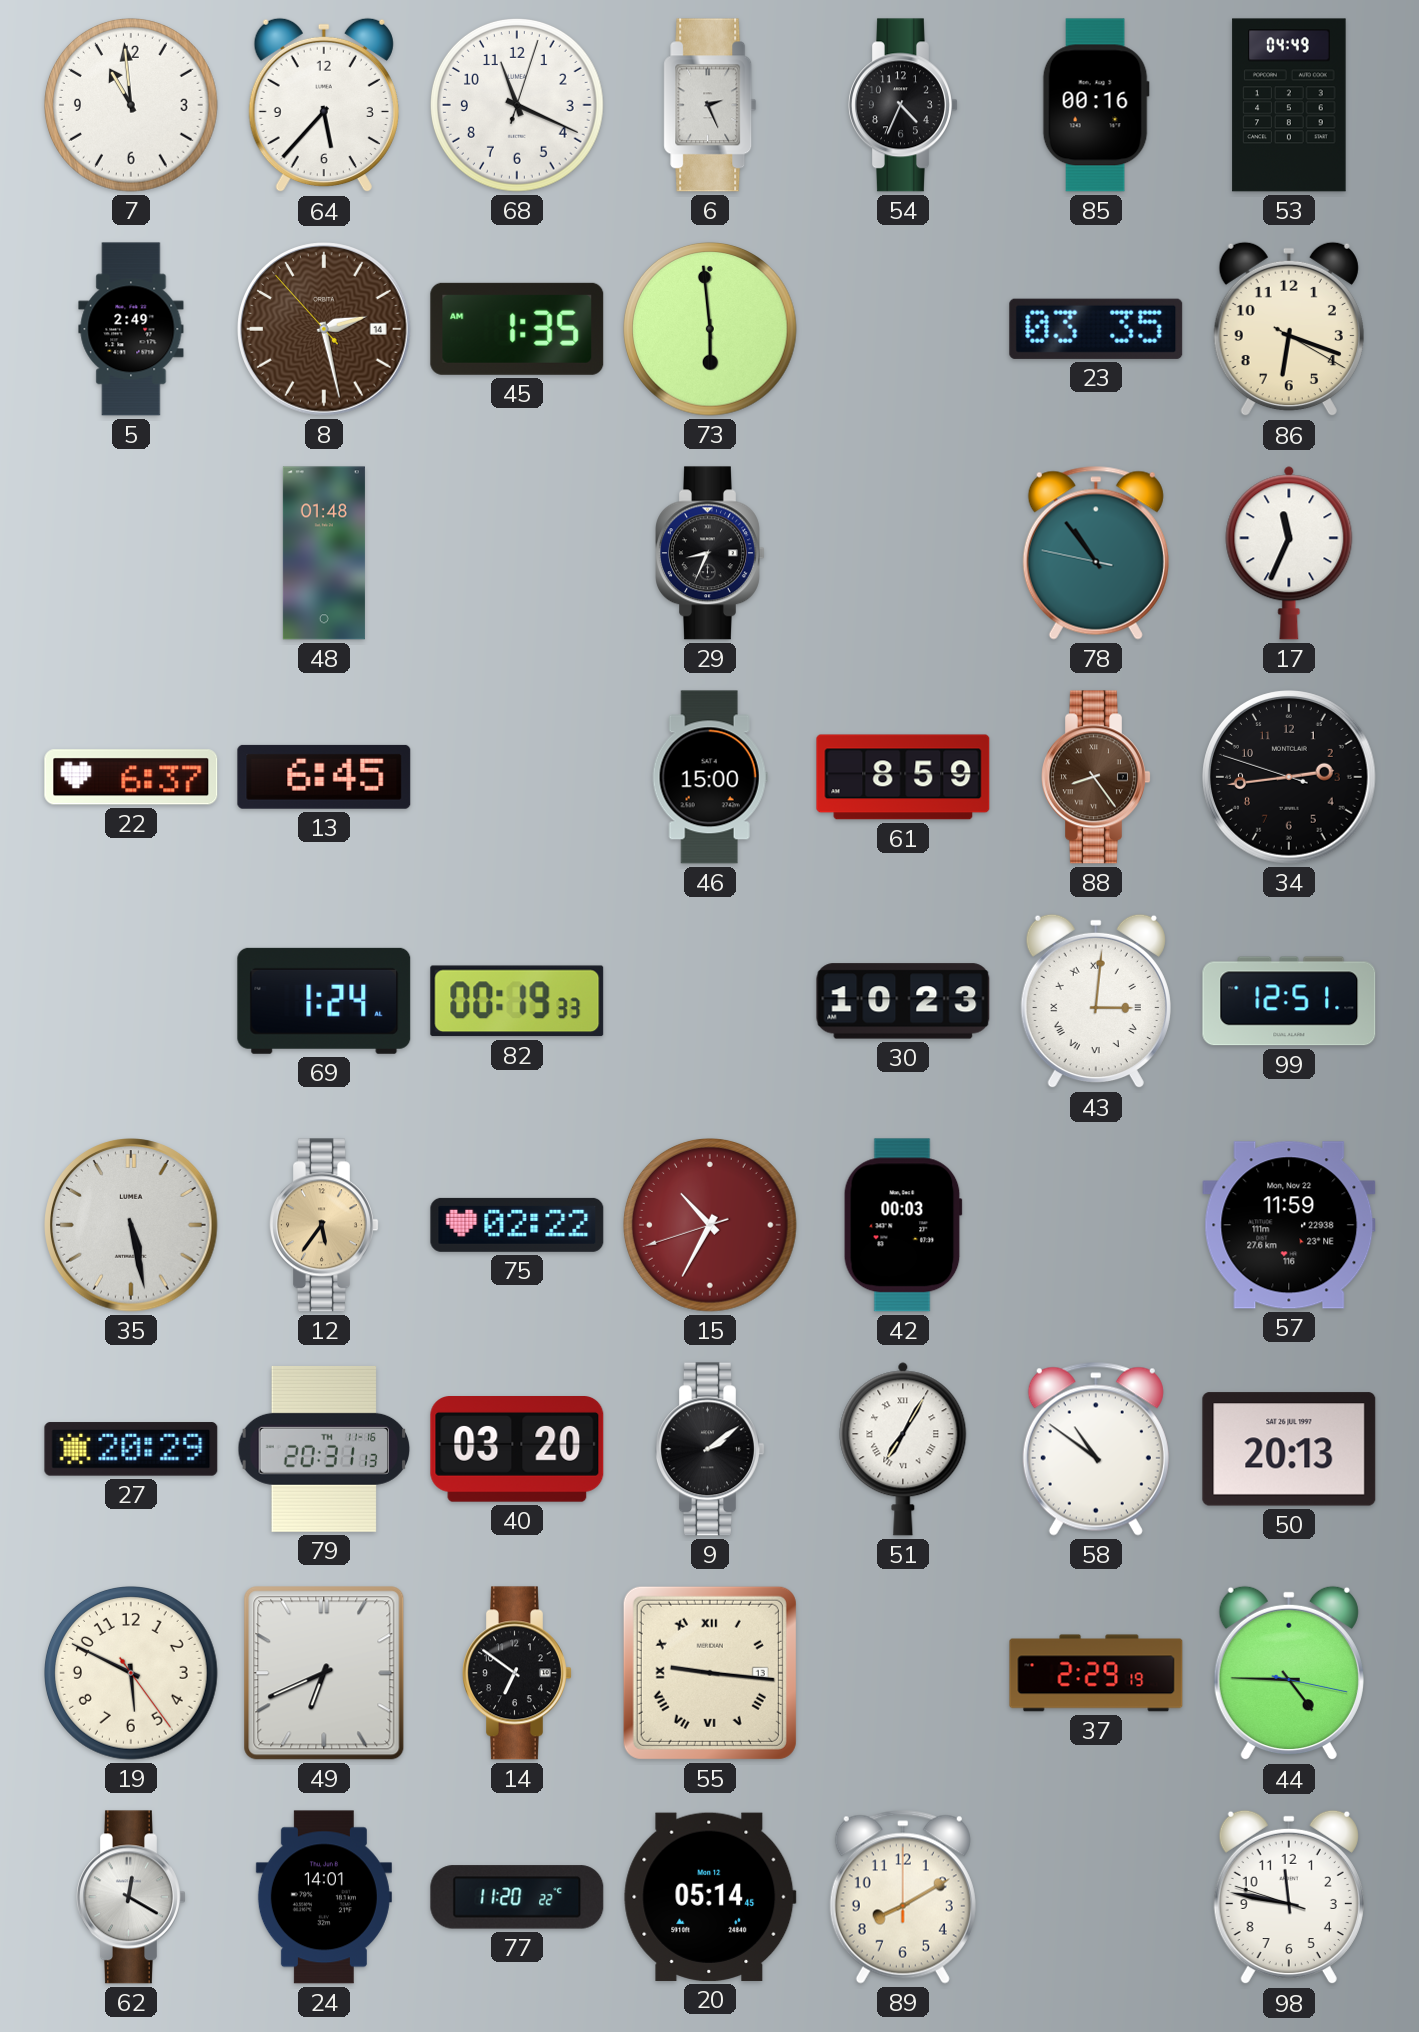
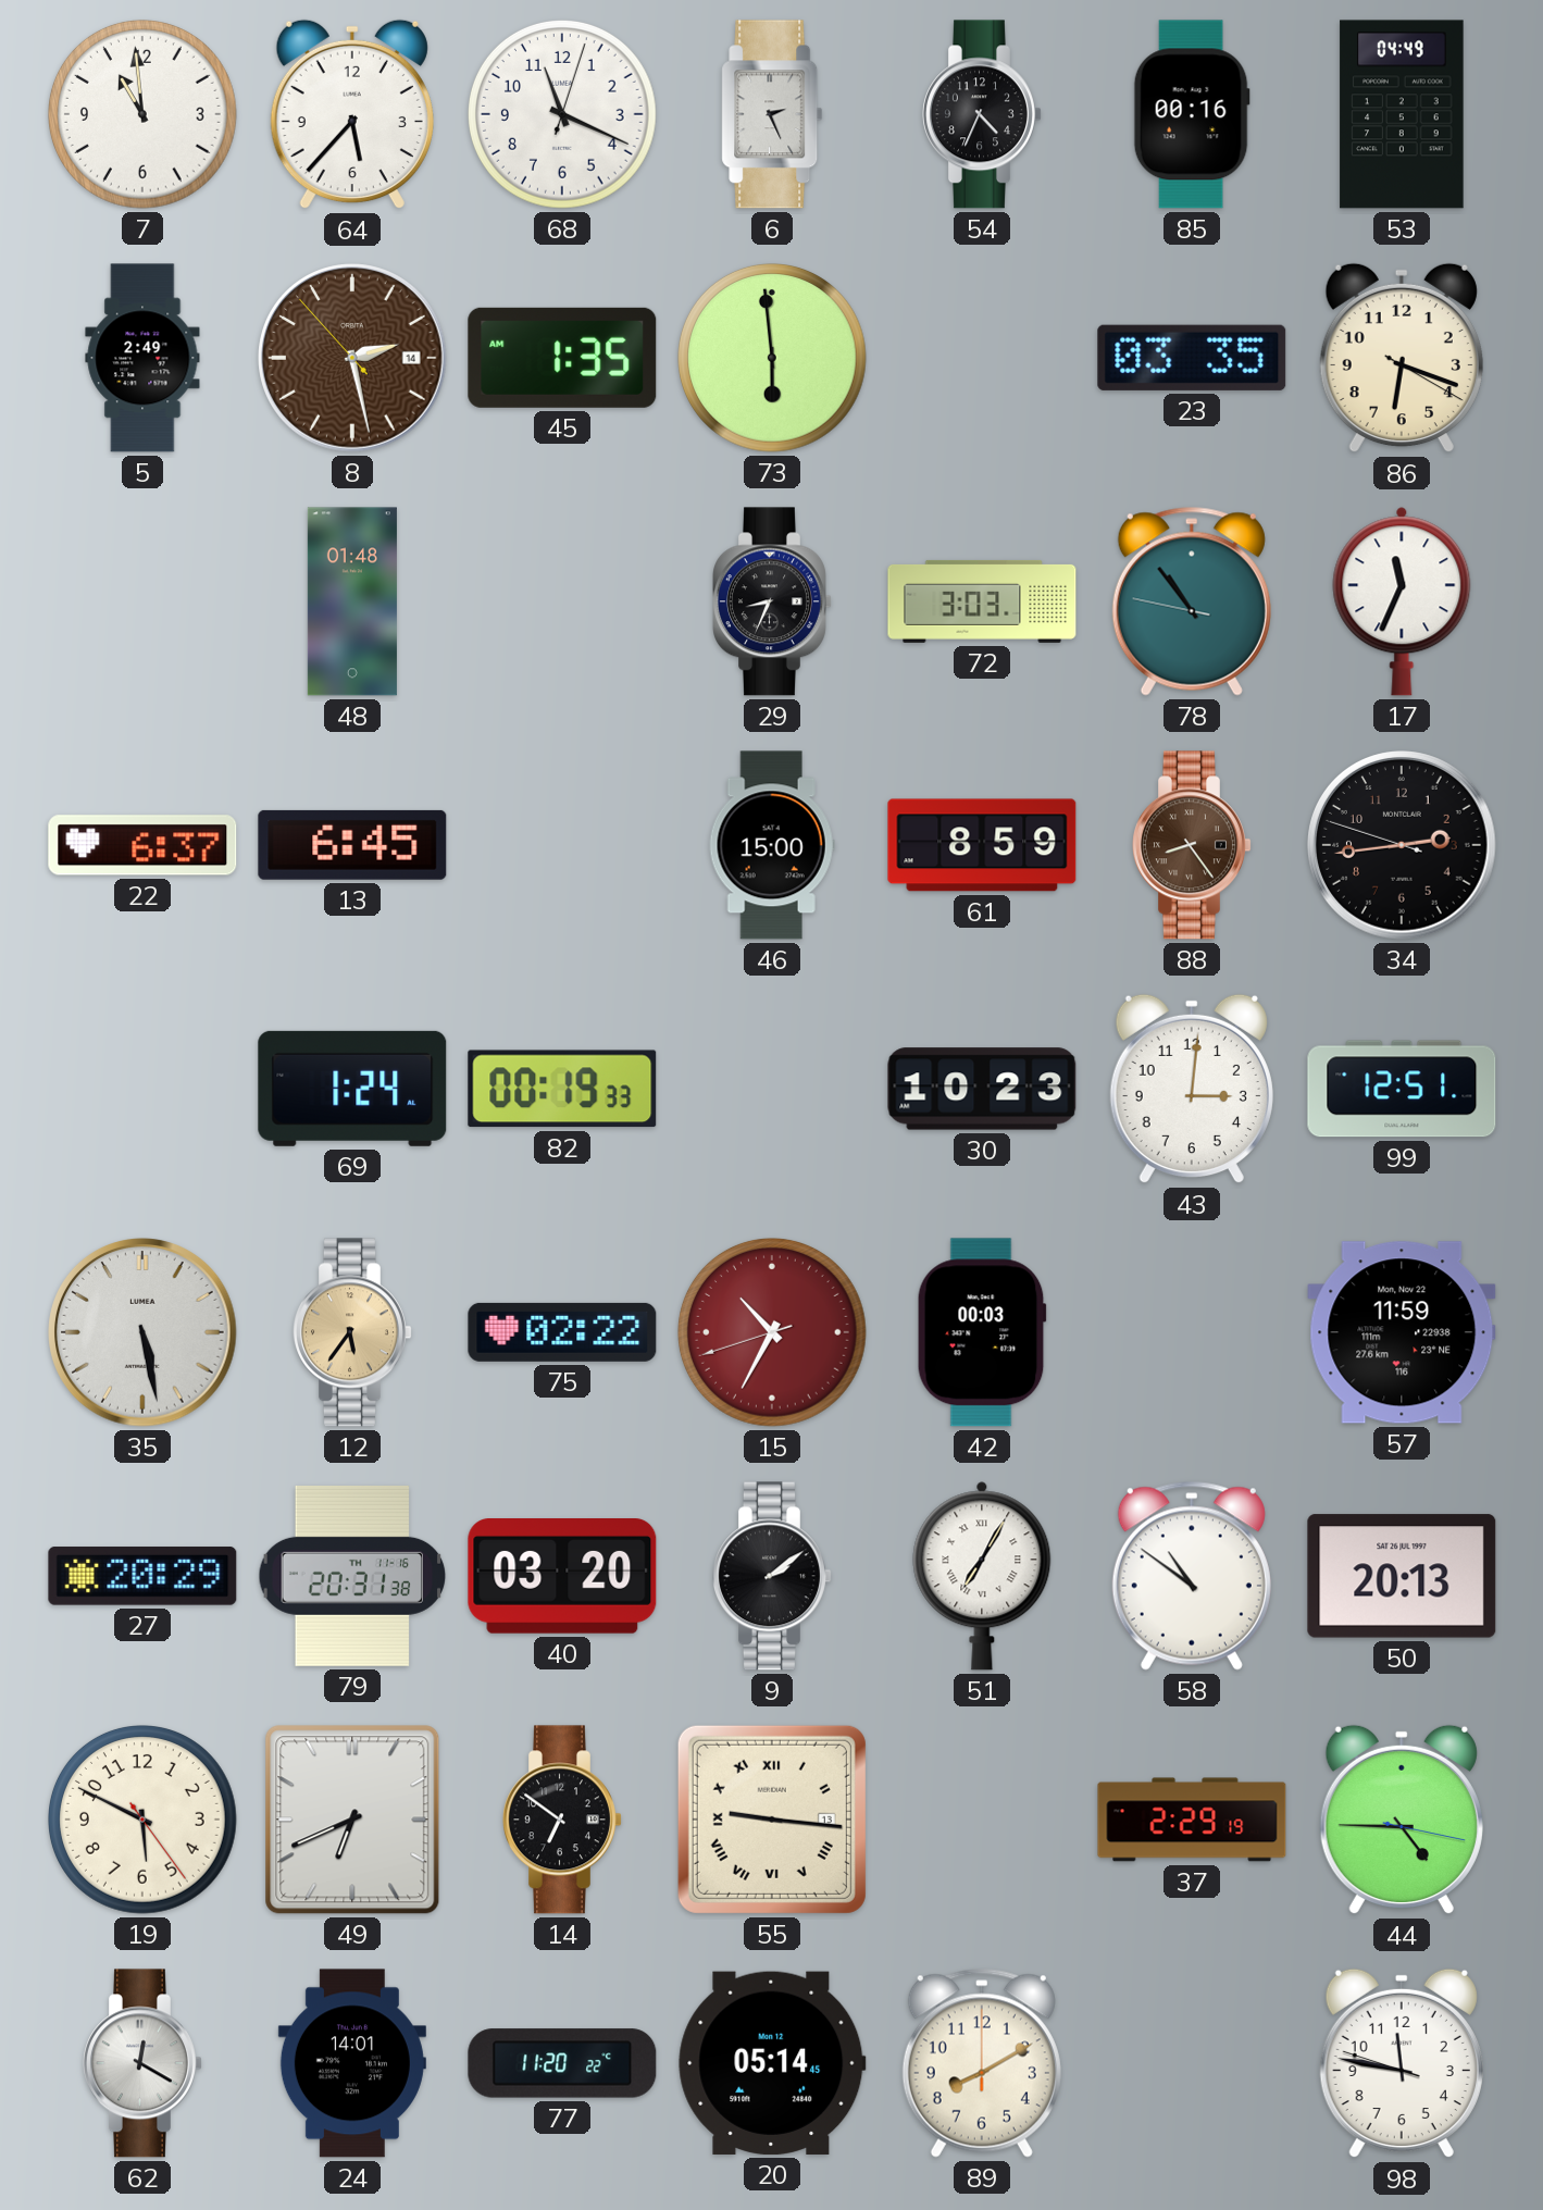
72: none -> 3:03 (982, 601)
43 numerals: Roman -> Arabic (1192, 1089)
79: 20:31:13 -> 20:31:38 (352, 1576)
